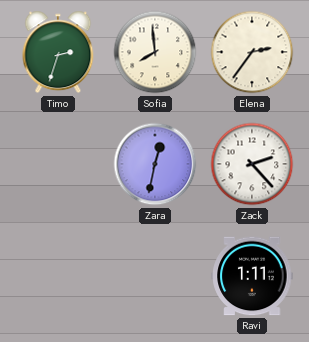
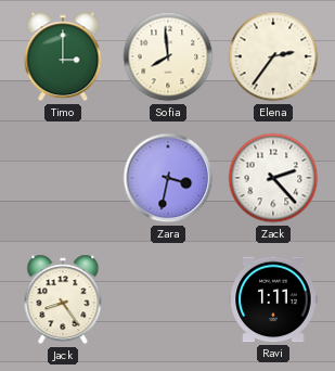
Timo: 2:33 -> 3:00 (63, 56)
Zara: 12:32 -> 3:32 (168, 178)
Jack: none -> 8:24 (63, 299)
